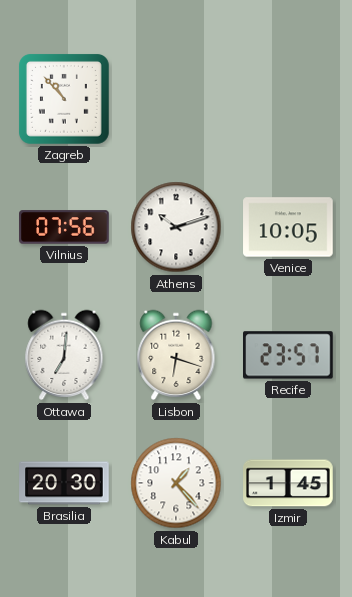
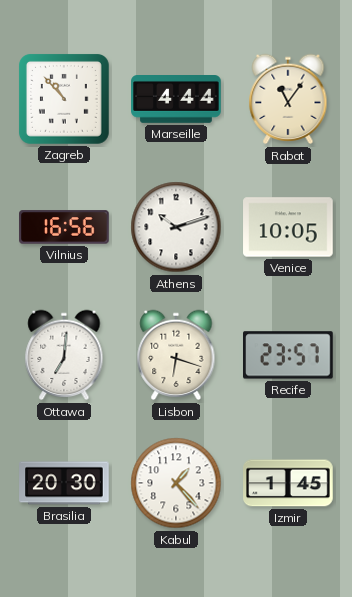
Marseille: none -> 4:44 (176, 100)
Rabat: none -> 11:06 (288, 99)
Vilnius: 07:56 -> 16:56 (64, 227)
